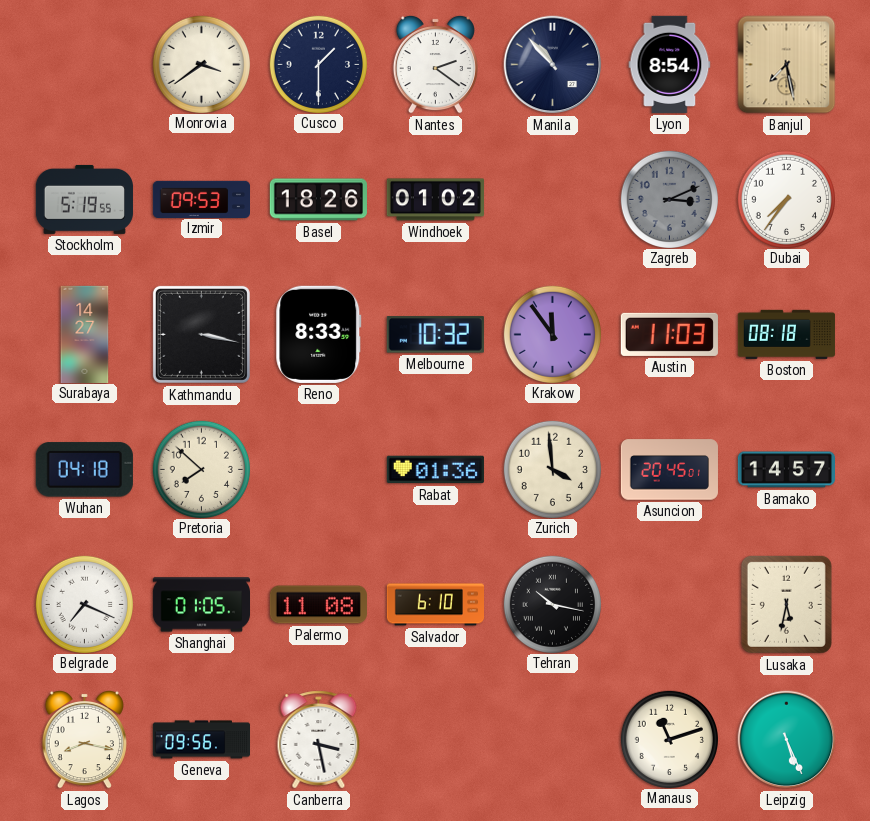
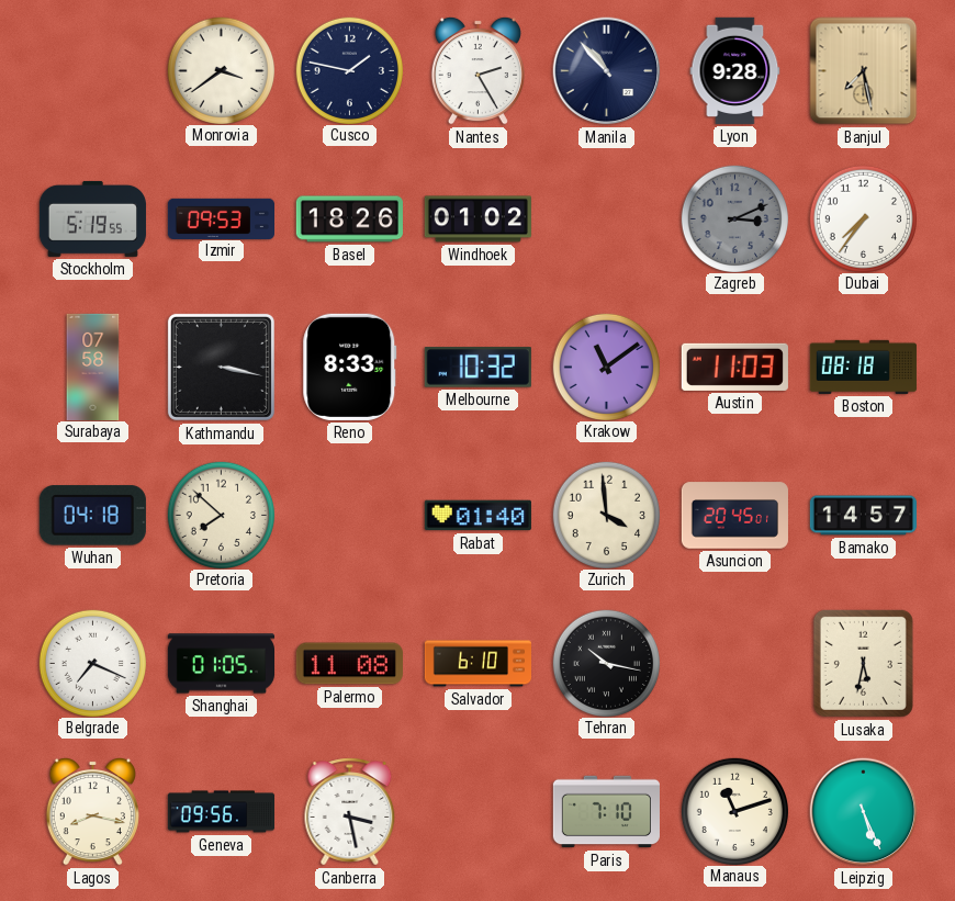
Cusco: 1:30 -> 1:47 (349, 70)
Nantes: 2:21 -> 2:25 (477, 70)
Lyon: 8:54 -> 9:28 (735, 70)
Surabaya: 14:27 -> 07:58 (93, 367)
Krakow: 11:54 -> 11:09 (606, 367)
Rabat: 01:36 -> 01:40 (477, 516)
Paris: none -> 7:10 (606, 812)
